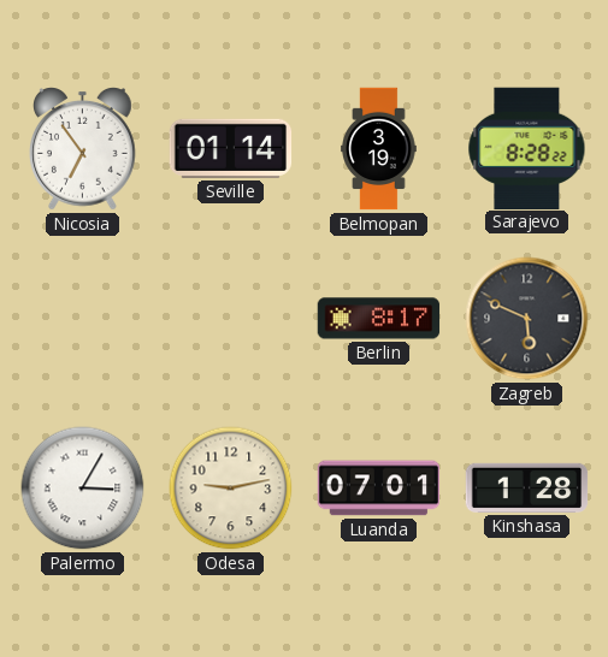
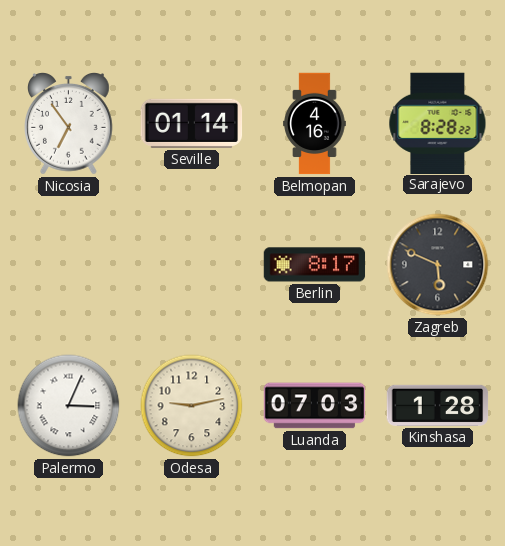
Belmopan: 3:19 -> 4:16 (315, 124)
Palermo: 3:05 -> 3:04 (69, 406)
Luanda: 07:01 -> 07:03 (315, 406)
